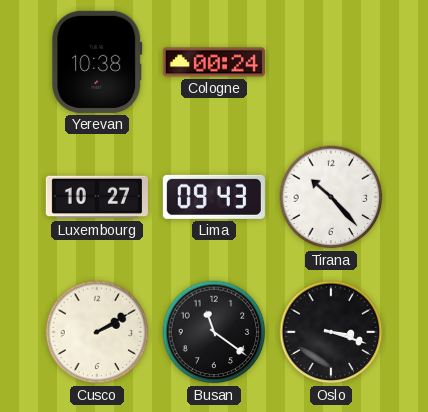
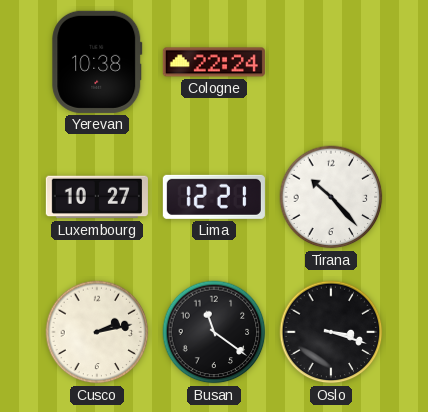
Cologne: 00:24 -> 22:24 (214, 62)
Lima: 09:43 -> 12:21 (214, 197)
Cusco: 2:10 -> 2:13 (97, 332)
